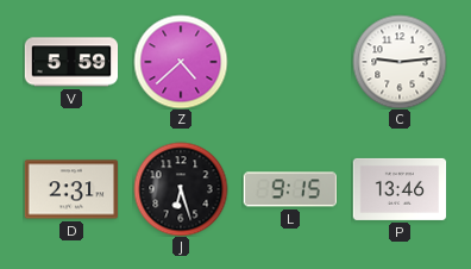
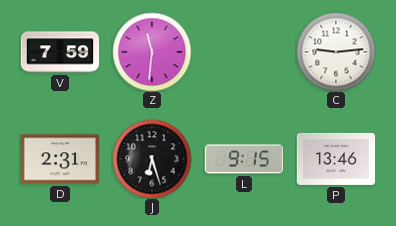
V: 5:59 -> 7:59 (60, 52)
Z: 4:38 -> 11:31 (152, 52)
